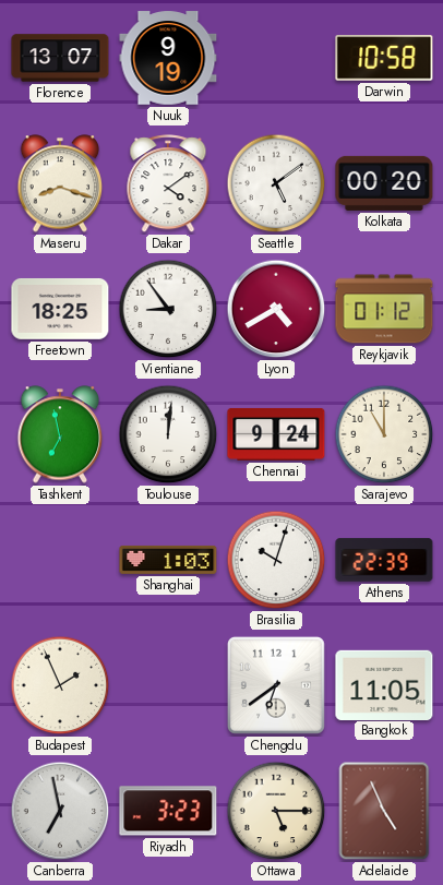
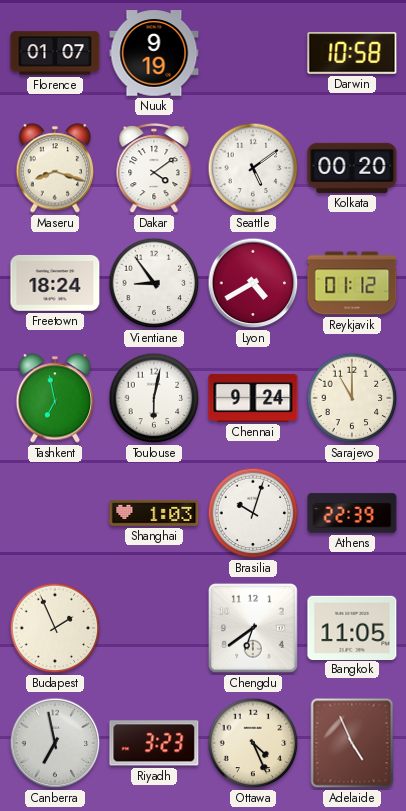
Florence: 13:07 -> 01:07 (55, 53)
Freetown: 18:25 -> 18:24 (55, 283)
Toulouse: 12:01 -> 6:02 (154, 398)
Ottawa: 5:15 -> 4:26 (253, 743)
